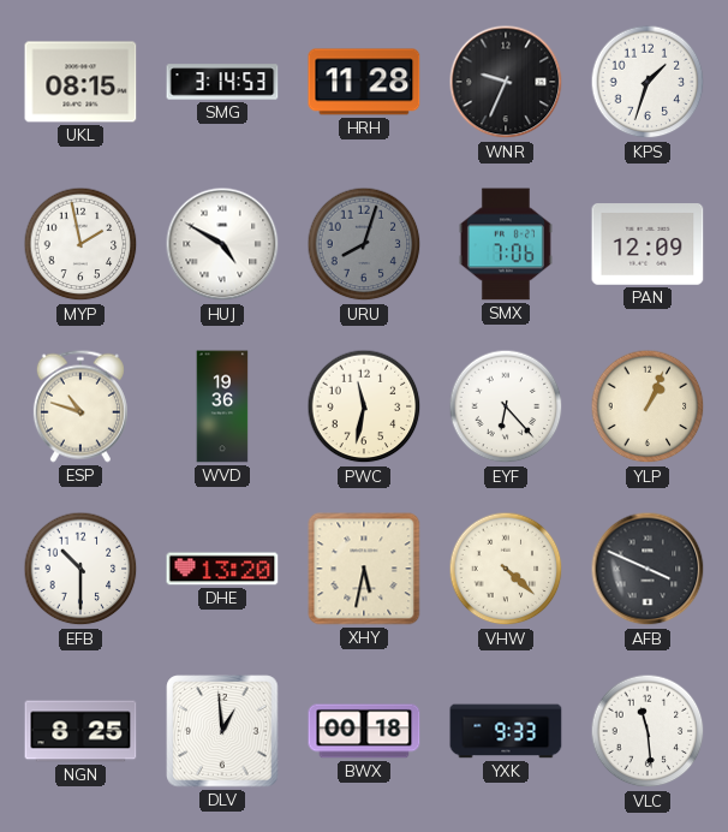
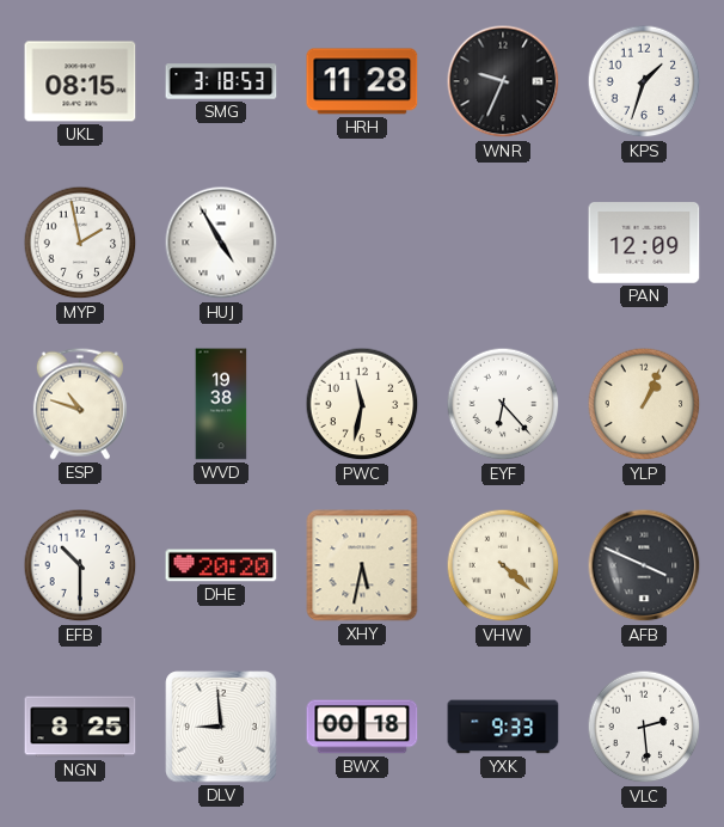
SMG: 3:14 -> 3:18 (221, 81)
HUJ: 4:50 -> 4:55 (221, 243)
URU: 8:03 -> none (364, 244)
SMX: 7:06 -> none (506, 244)
WVD: 19:36 -> 19:38 (221, 404)
DHE: 13:20 -> 20:20 (221, 565)
DLV: 12:59 -> 8:59 (221, 727)
VLC: 11:29 -> 2:29 (644, 727)
